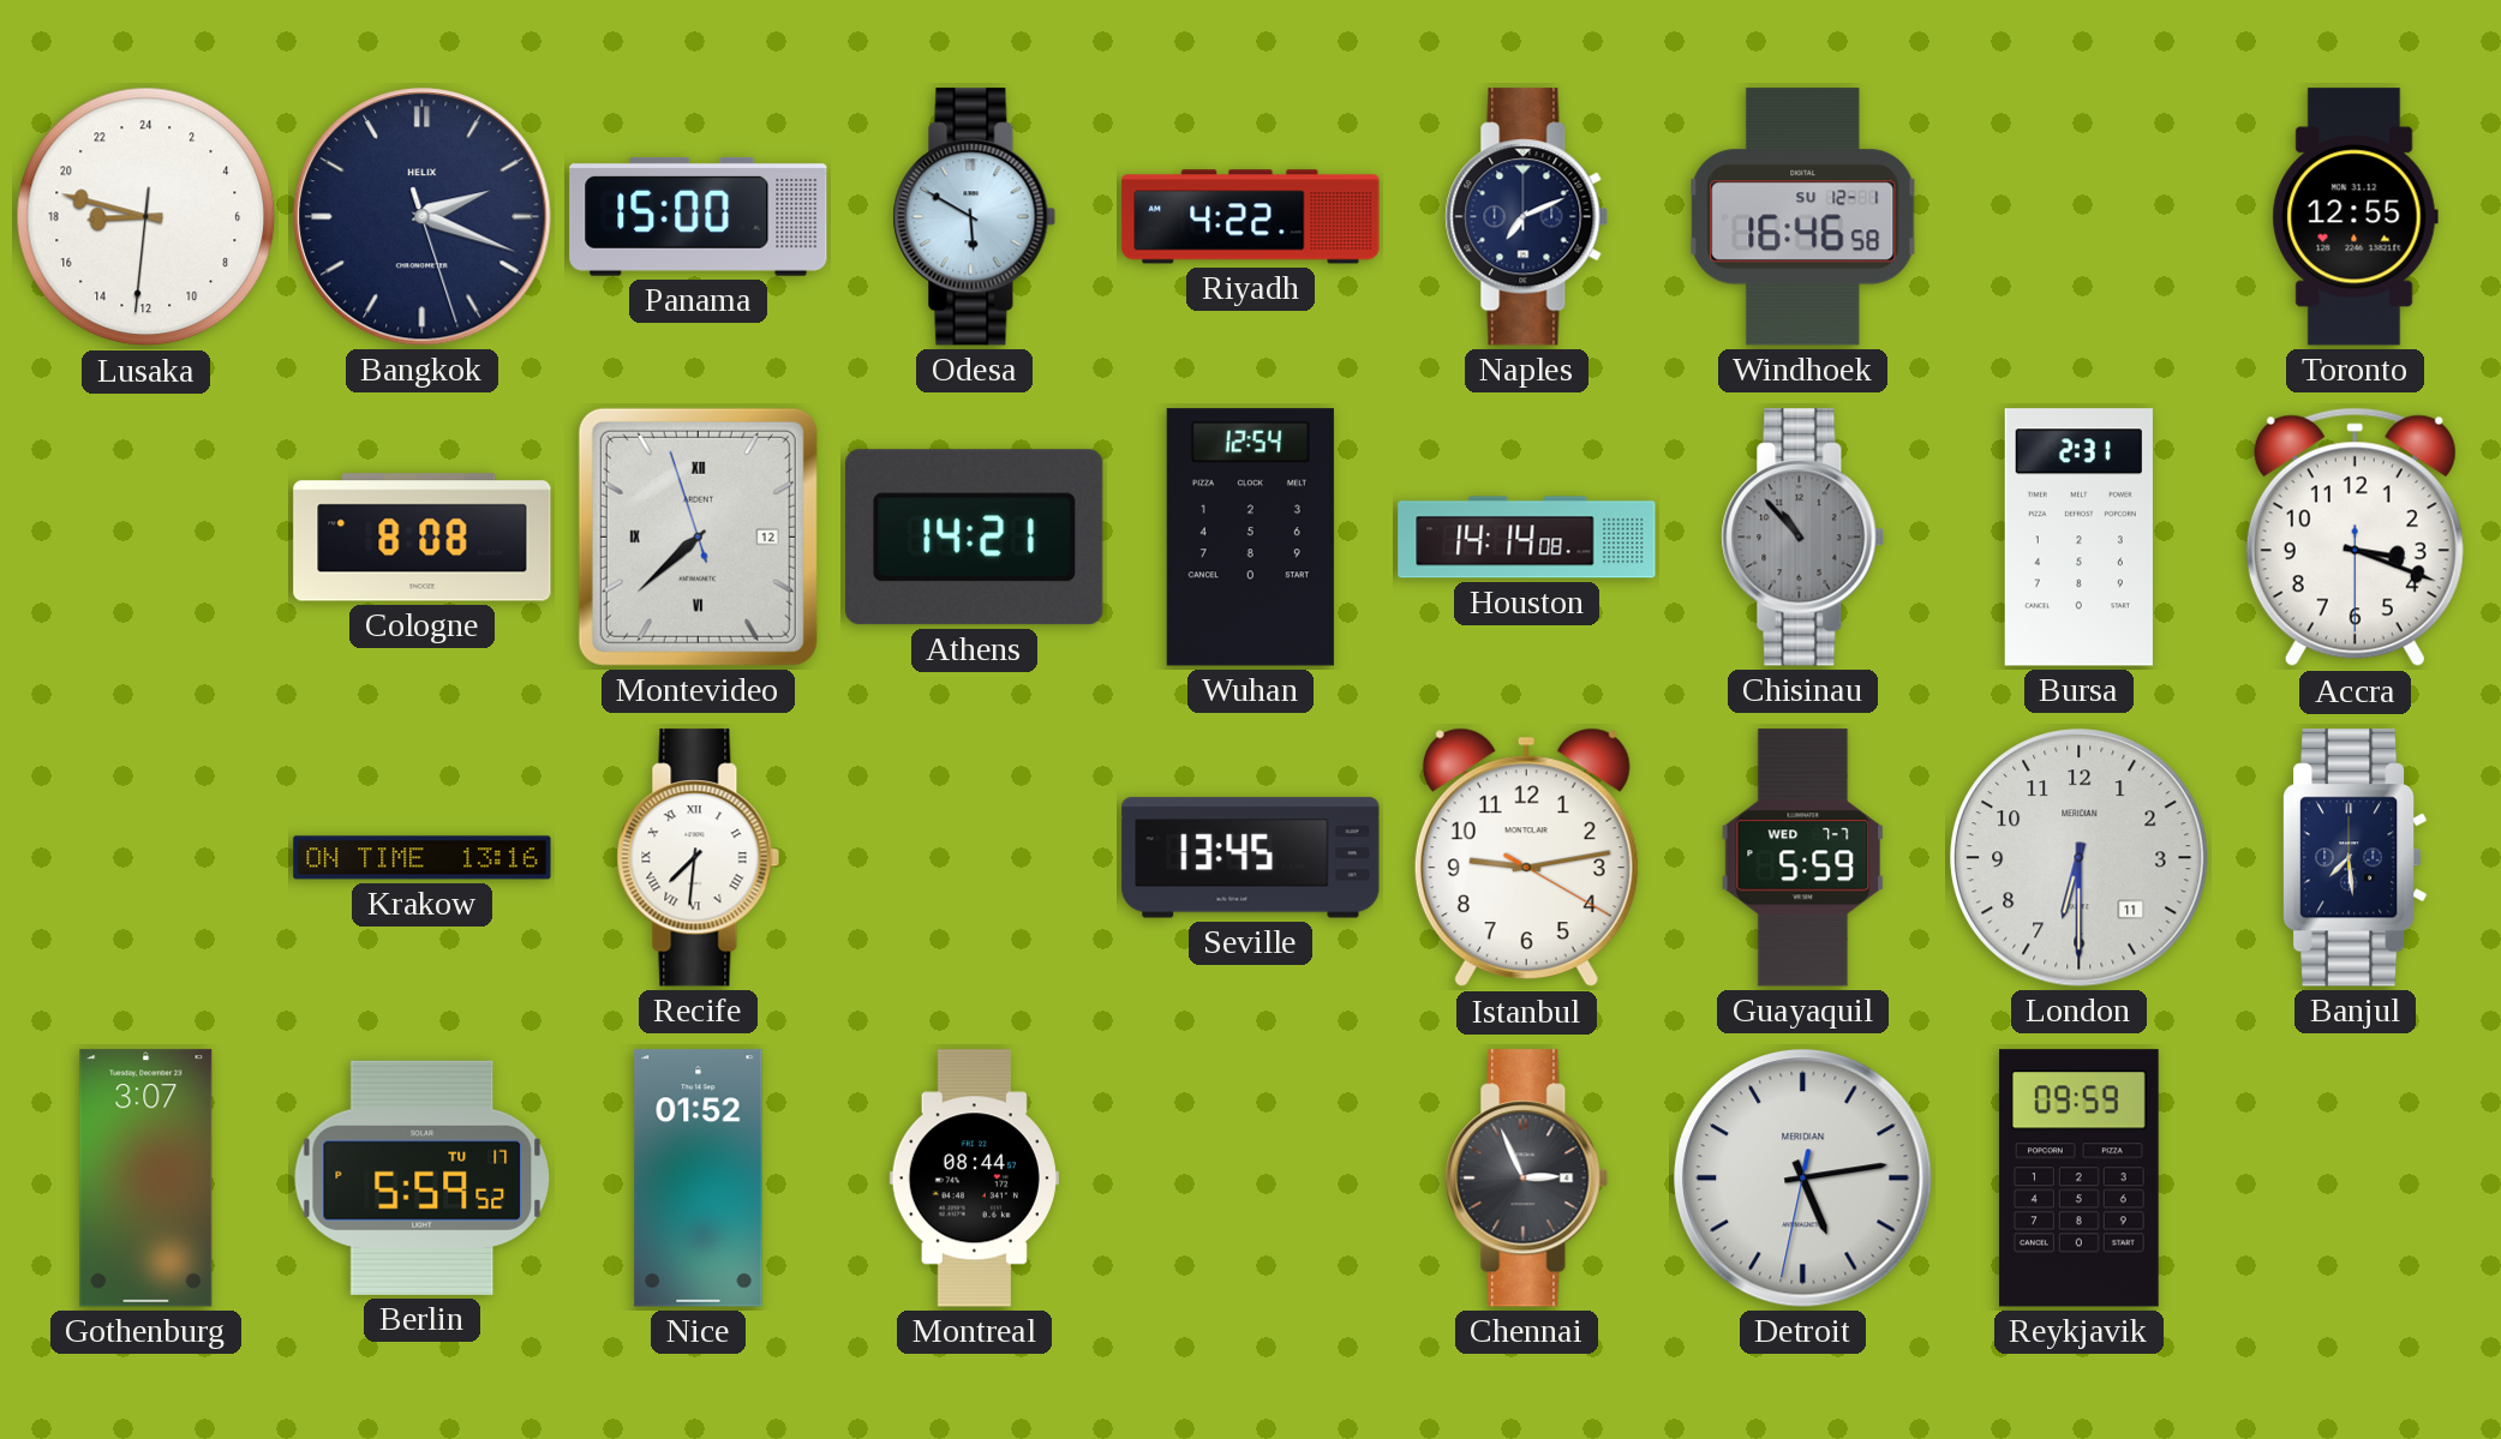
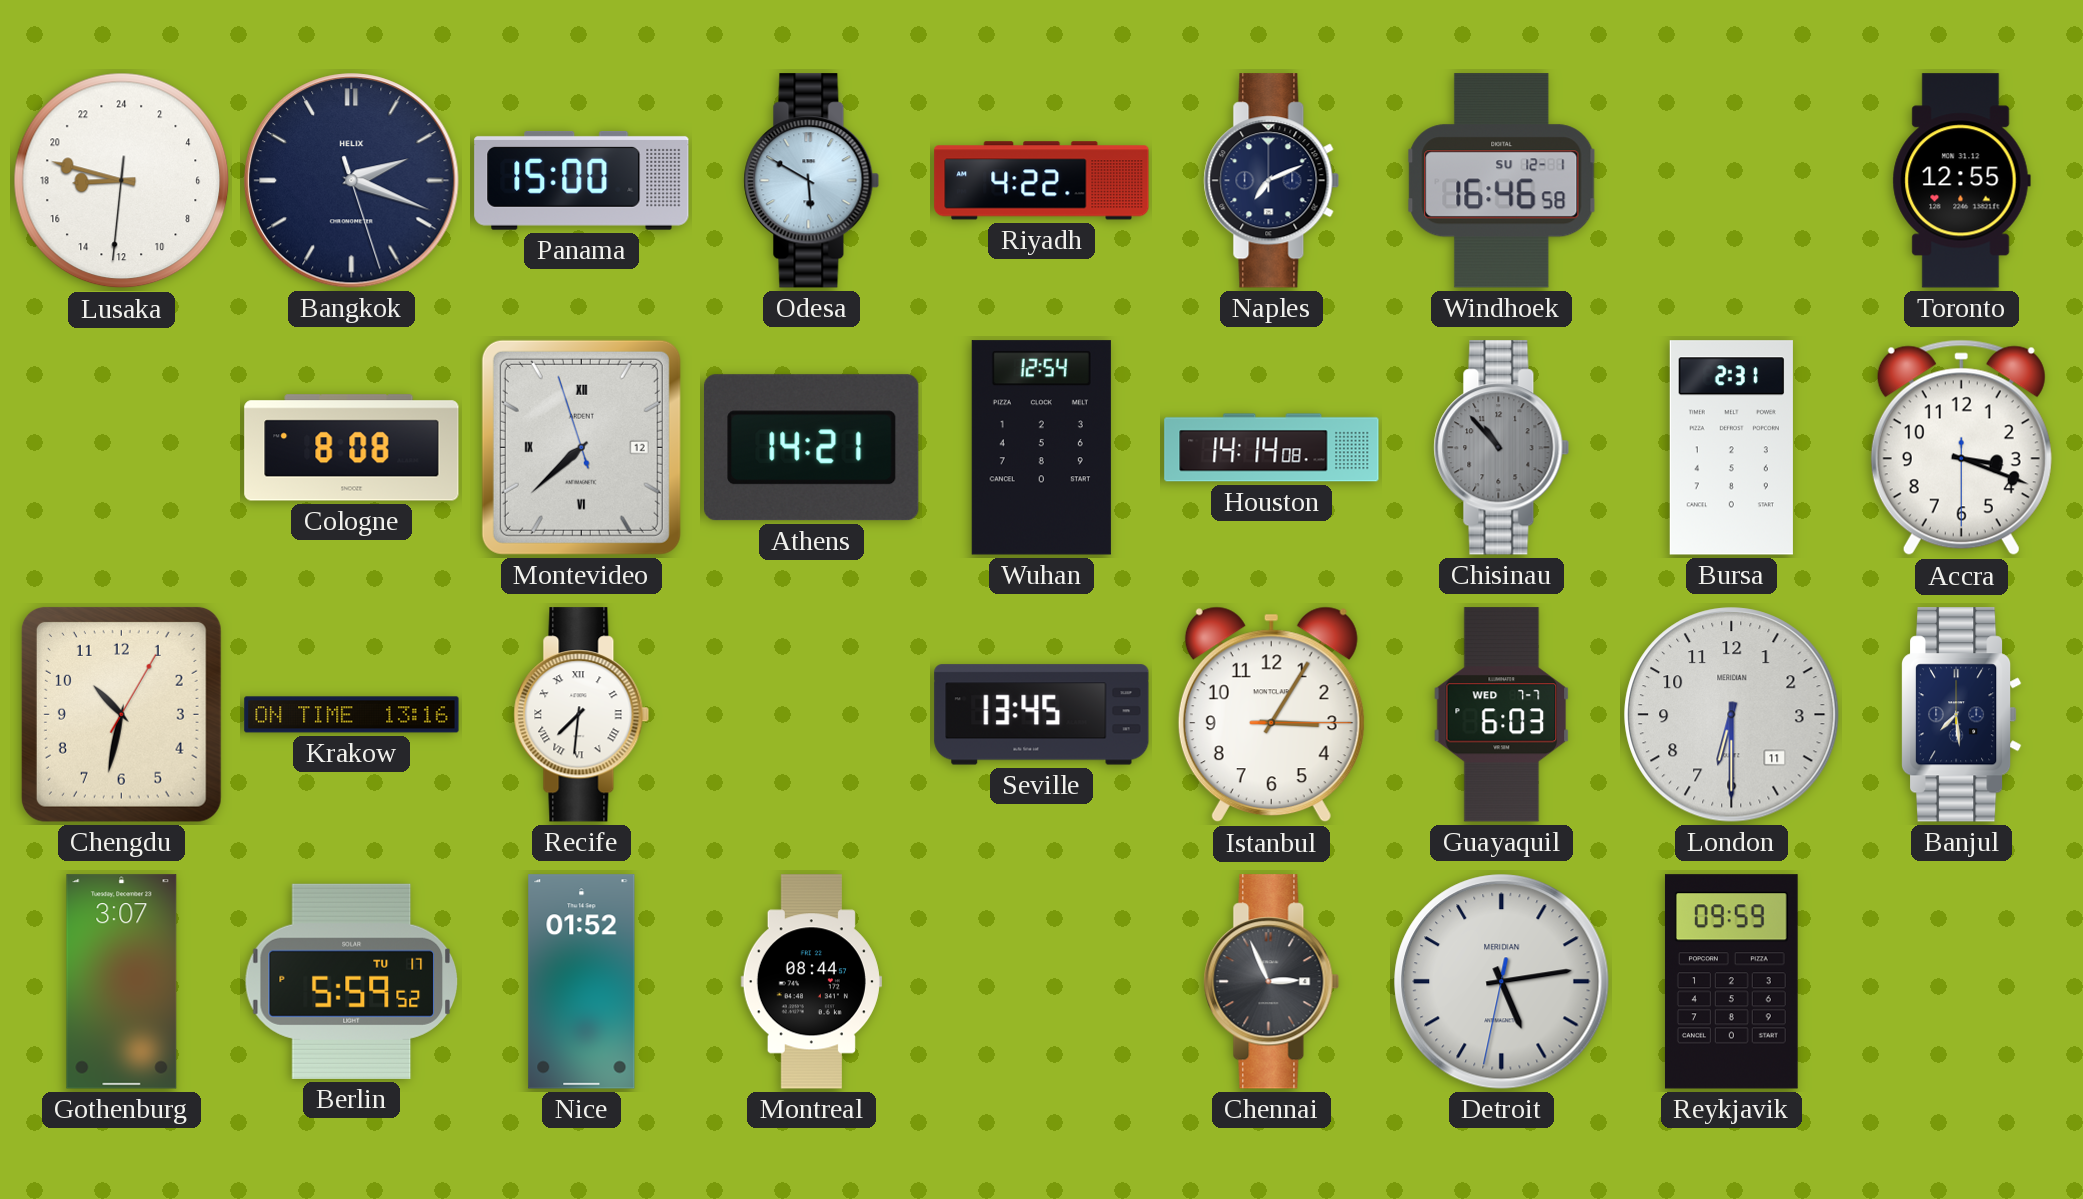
Chengdu: none -> 10:32 (121, 714)
Istanbul: 9:13 -> 3:05 (1271, 715)
Guayaquil: 5:59 -> 6:03 (1502, 715)
